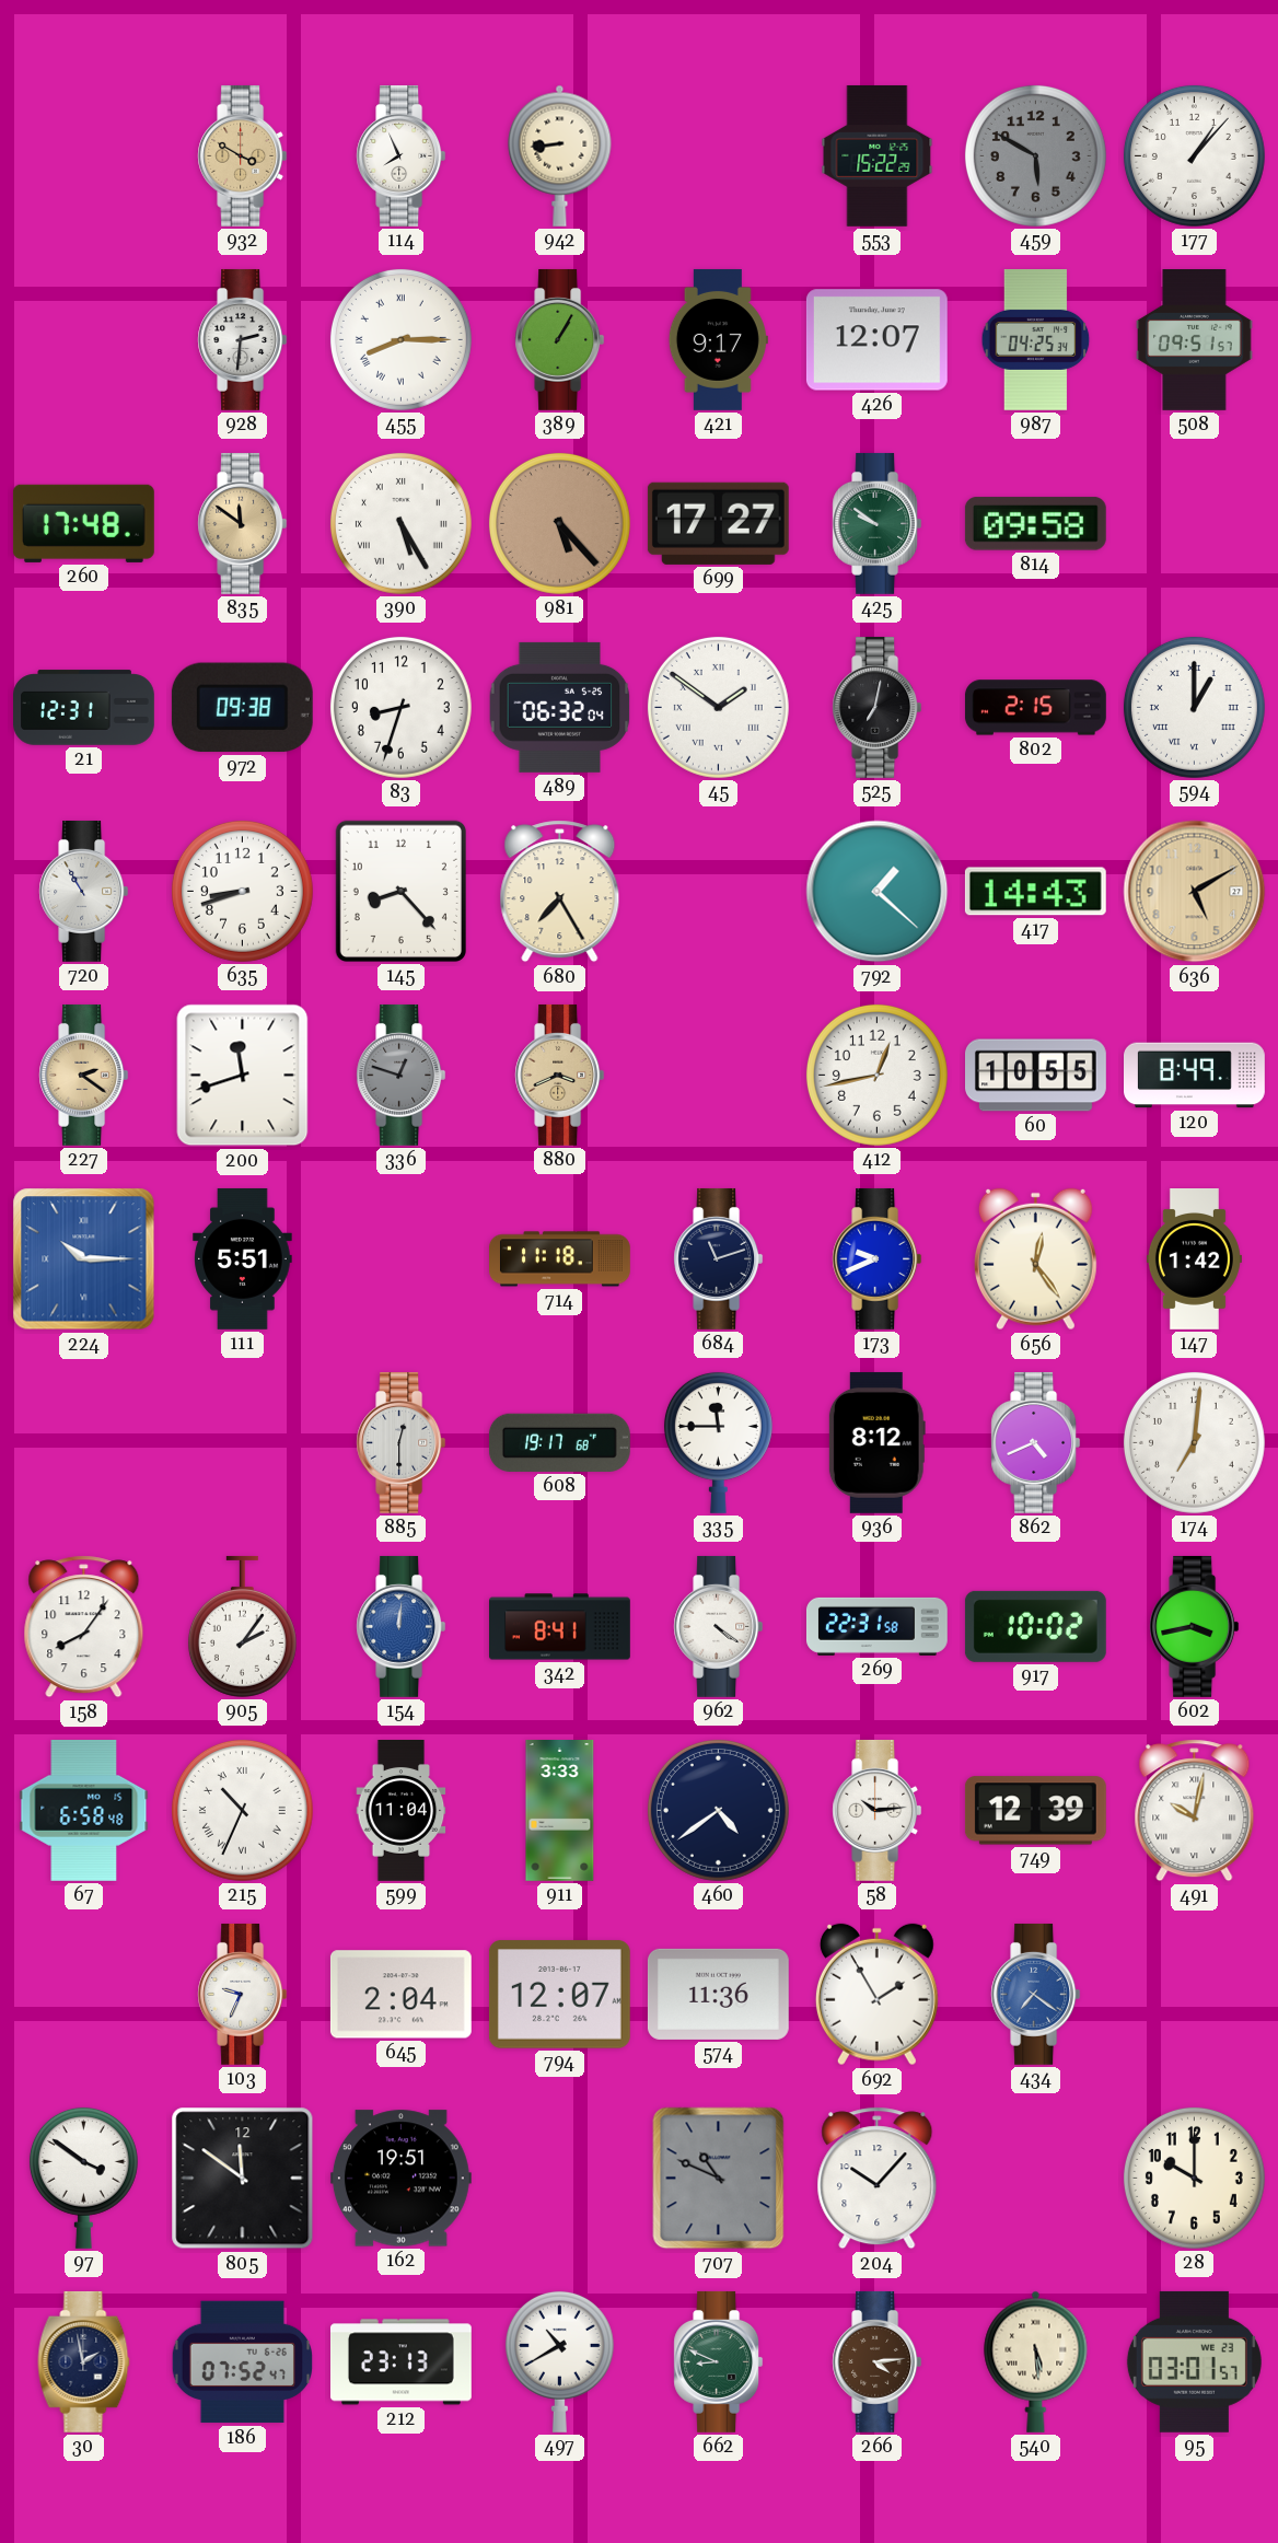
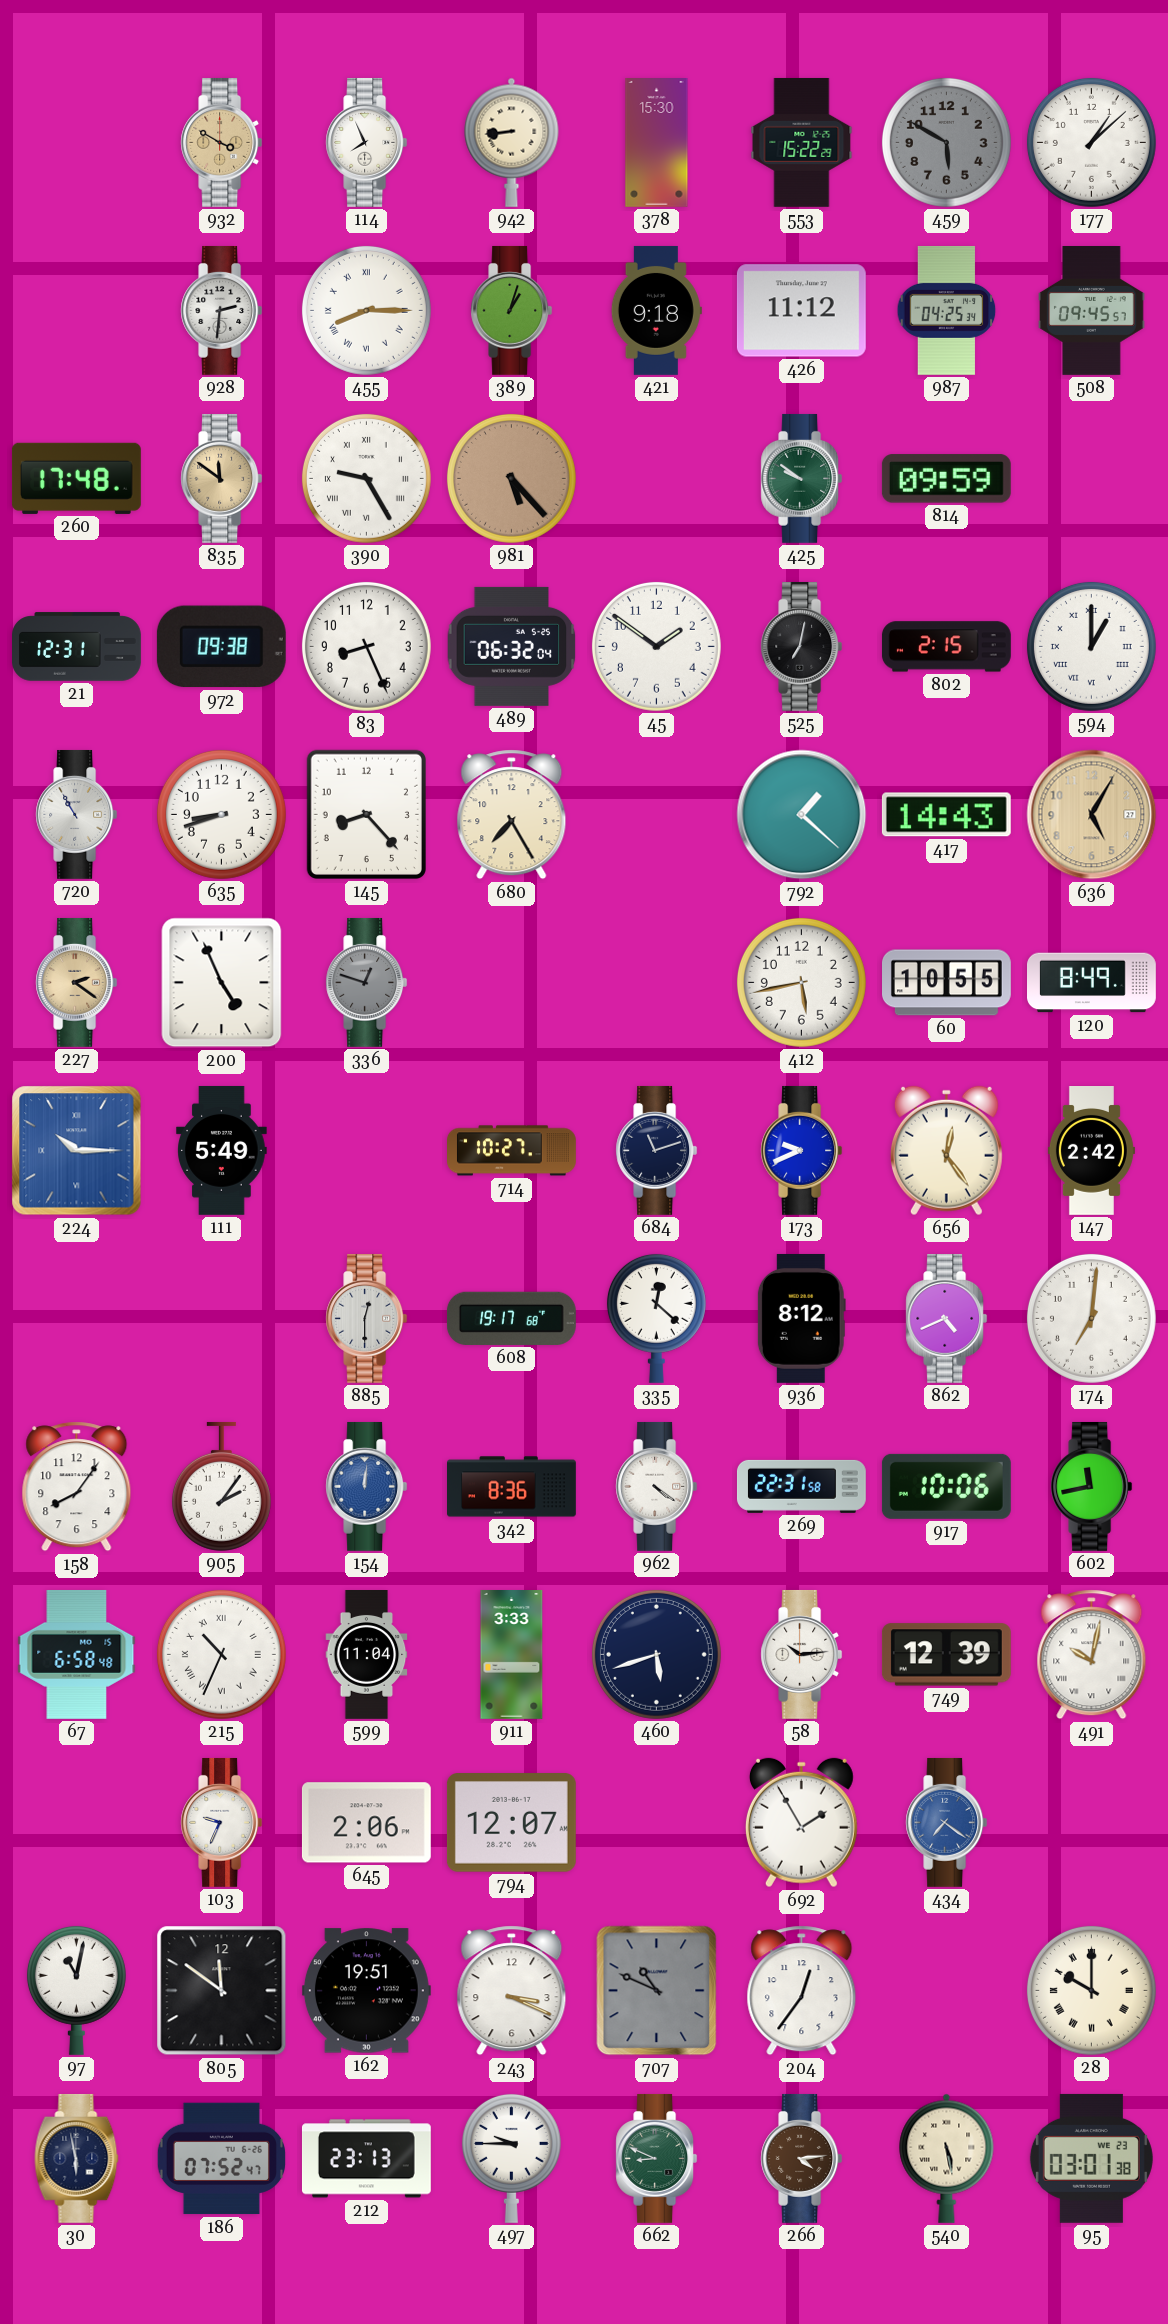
378: none -> 15:30 (657, 143)
177: 1:07 -> 1:08 (1091, 142)
389: 1:05 -> 1:03 (512, 310)
421: 9:17 -> 9:18 (656, 310)
426: 12:07 -> 11:12 (801, 311)
508: 09:51 -> 09:45 (1092, 311)
390: 5:25 -> 9:25 (366, 478)
699: 17:27 -> none (718, 523)
814: 09:58 -> 09:59 (946, 479)
83: 8:33 -> 8:26 (366, 646)
45 numerals: Roman -> Arabic (656, 646)
636: 5:10 -> 5:05 (1092, 815)
200: 11:42 -> 4:56 (222, 983)
880: 3:41 -> none (560, 1075)
412: 12:43 -> 5:43 (801, 982)
111: 5:51 -> 5:49 (222, 1150)
714: 11:18 -> 10:27 (512, 1151)
147: 1:42 -> 2:42 (1091, 1151)
335: 11:45 -> 12:22 (656, 1318)
342: 8:41 -> 8:36 (512, 1487)
917: 10:02 -> 10:06 (946, 1486)
602: 3:43 -> 11:43 (1092, 1486)
460: 4:39 -> 5:42 (656, 1654)
645: 2:04 -> 2:06 (366, 1823)
574: 11:36 -> none (718, 1994)
97: 3:51 -> 11:02 (76, 1990)
243: none -> 3:19 (512, 1991)
204: 10:07 -> 12:36 (802, 1991)
28 numerals: Arabic -> Roman (1091, 1990)
30: 1:58 -> 5:58 (77, 2158)
497: 10:40 -> 9:45 (511, 2158)
540: 5:29 -> 5:28 (947, 2158)
95: 03:01:57 -> 03:01:38 (1091, 2158)
